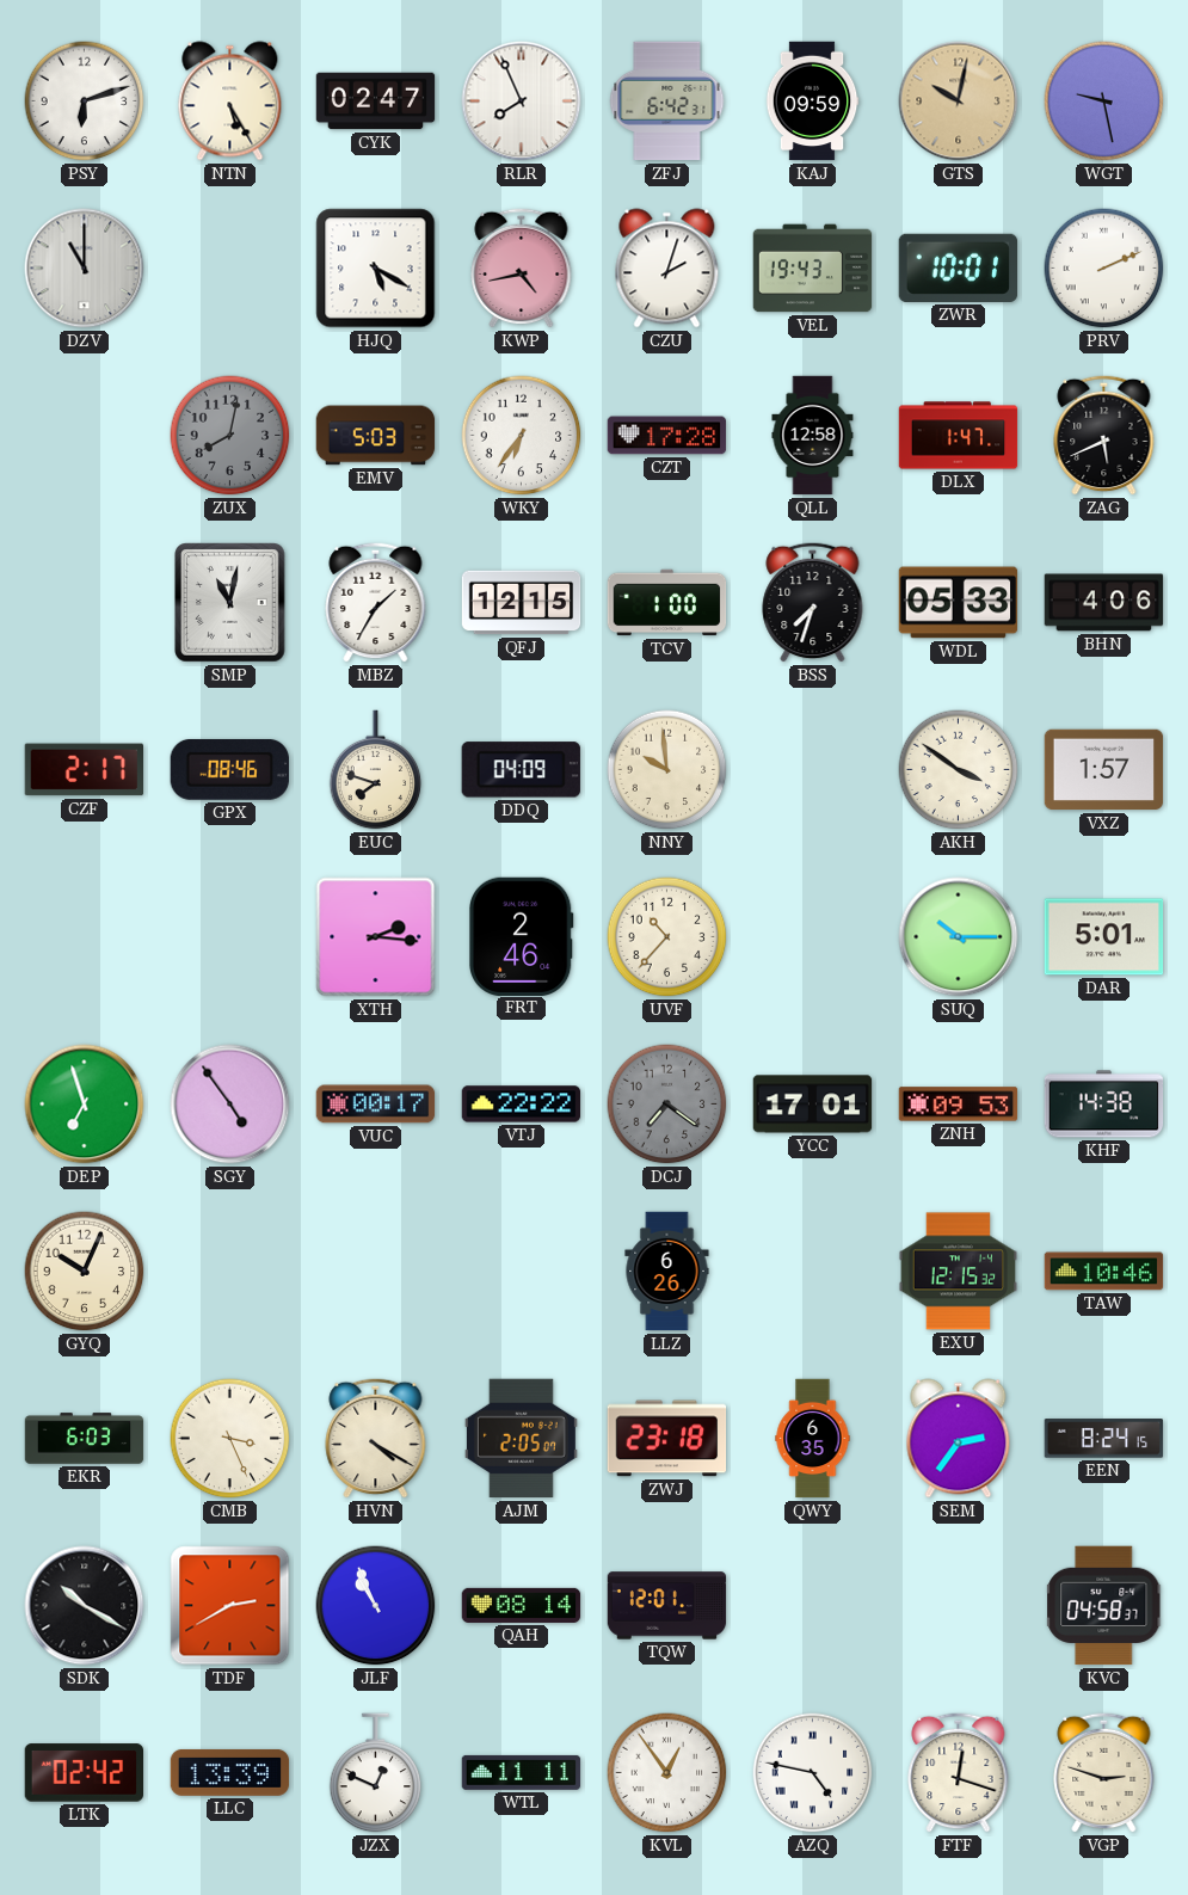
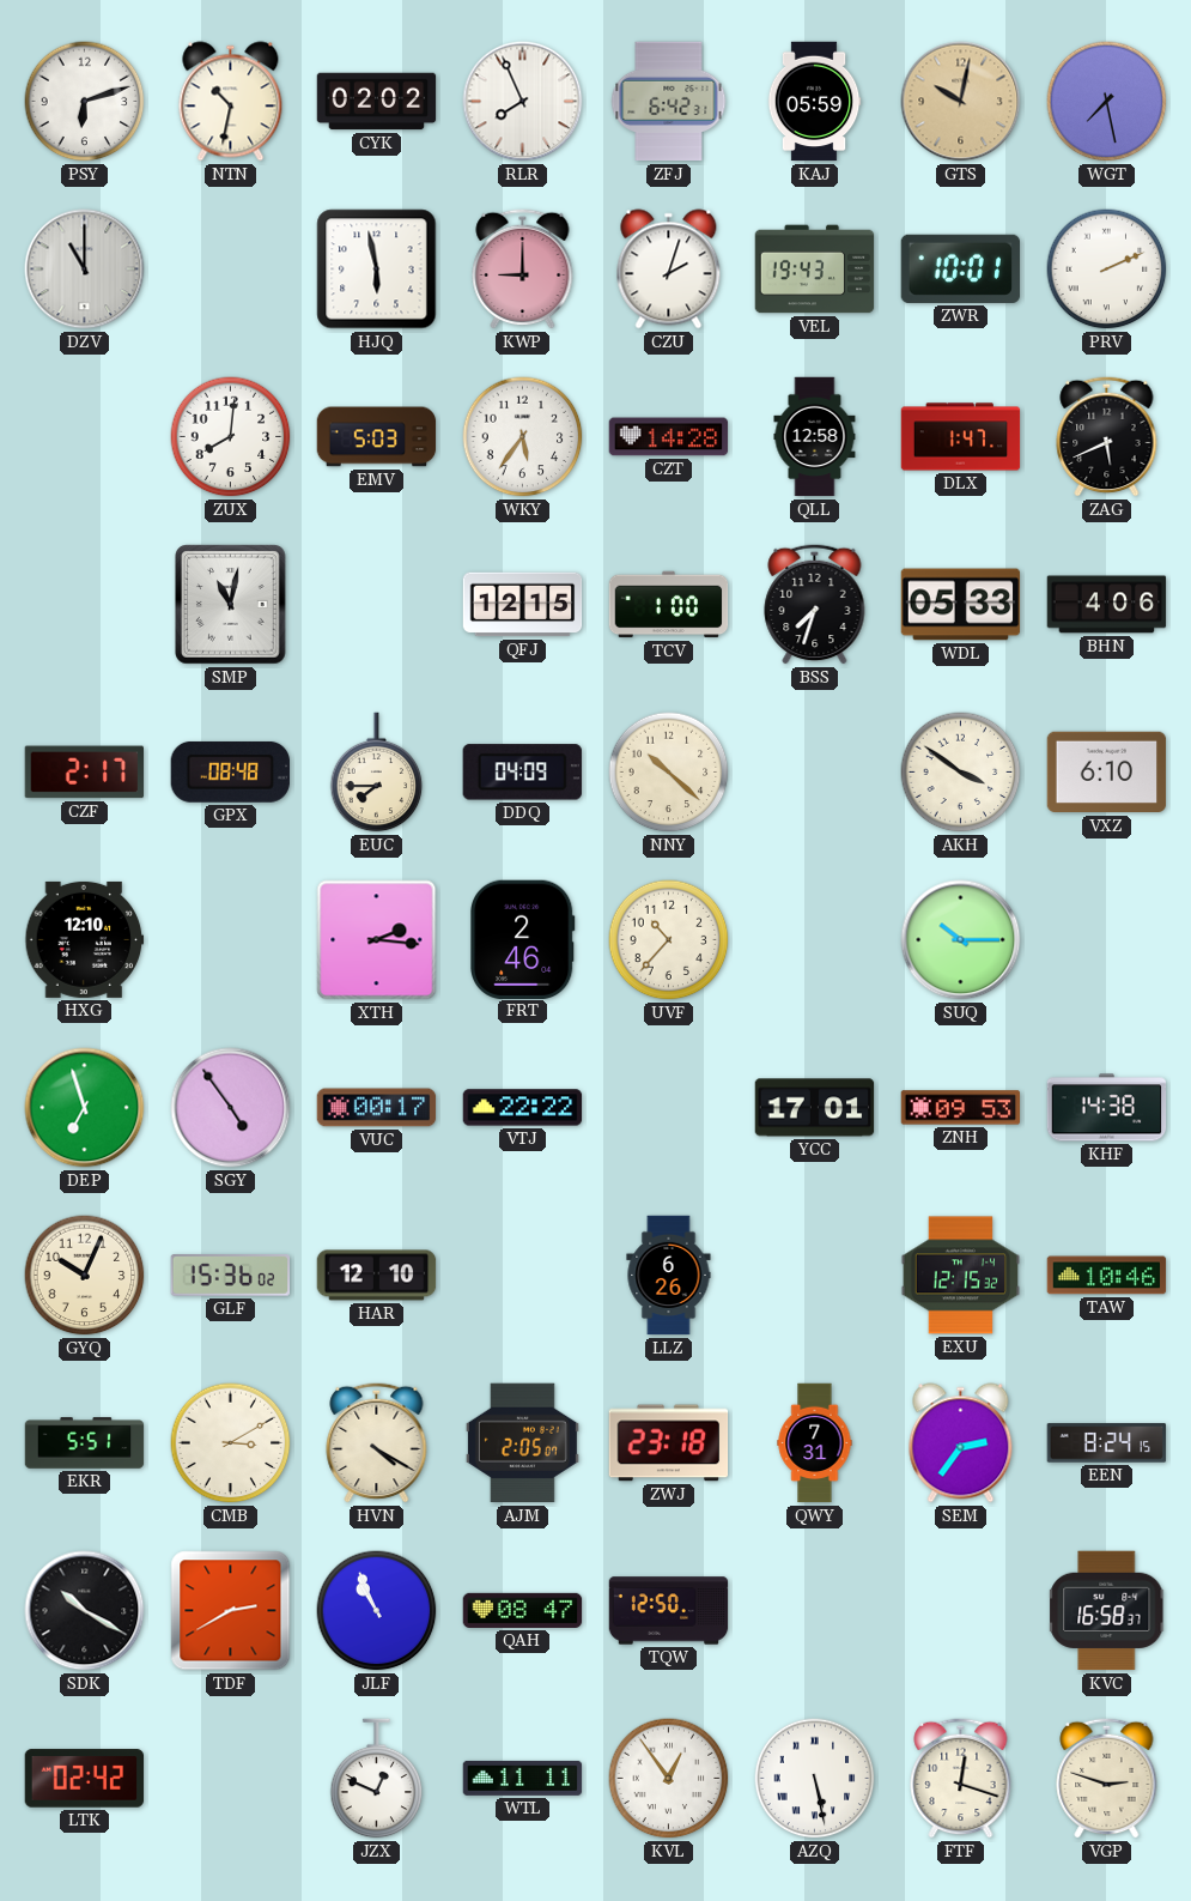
NTN: 5:25 -> 10:32 (231, 102)
CYK: 02:47 -> 02:02 (377, 102)
KAJ: 09:59 -> 05:59 (814, 102)
WGT: 9:28 -> 7:28 (1107, 102)
HJQ: 5:20 -> 5:58 (377, 270)
KWP: 4:43 -> 9:00 (523, 268)
ZUX: 8:02 -> 8:01 (231, 437)
ZUX dial: grey -> white (231, 437)
WKY: 6:36 -> 5:36 (523, 437)
CZT: 17:28 -> 14:28 (669, 437)
MBZ: 1:35 -> none (376, 602)
GPX: 08:46 -> 08:48 (230, 771)
EUC: 7:48 -> 7:45 (377, 773)
NNY: 9:59 -> 10:22 (669, 773)
VXZ: 1:57 -> 6:10 (1107, 773)
HXG: none -> 12:10 (85, 939)
DAR: 5:01 -> none (1104, 937)
DCJ: 7:21 -> none (667, 1105)
GLF: none -> 15:36 (230, 1276)
HAR: none -> 12:10 (377, 1276)
EKR: 6:03 -> 5:51 (85, 1443)
CMB: 3:26 -> 3:10 (231, 1443)
QWY: 6:35 -> 7:31 (815, 1443)
QAH: 08:14 -> 08:47 (523, 1610)
TQW: 12:01 -> 12:50 (669, 1611)
KVC: 04:58 -> 16:58 (1107, 1611)
LLC: 13:39 -> none (230, 1772)
AZQ: 4:47 -> 5:28 (815, 1779)
